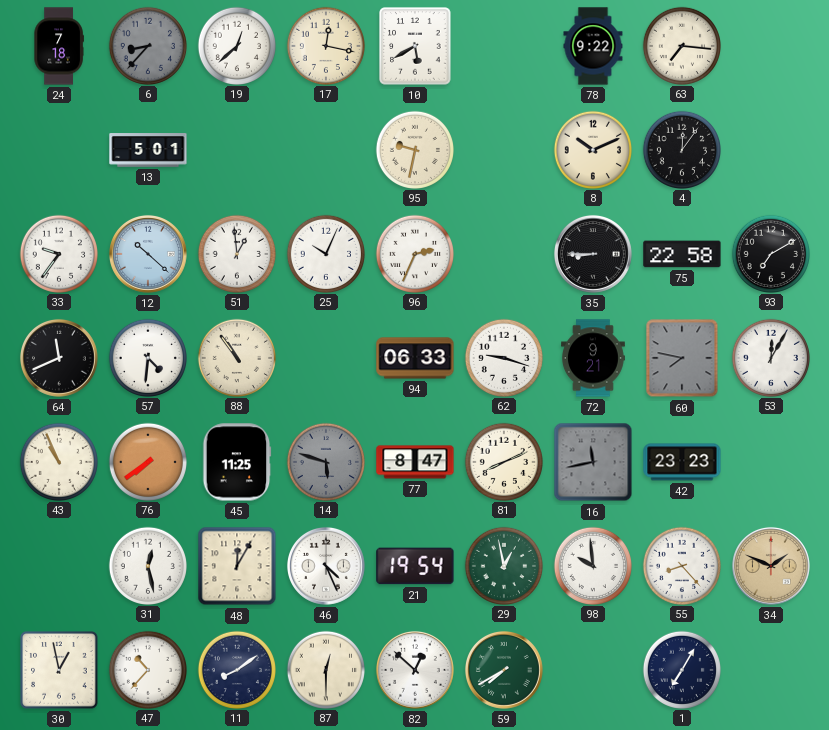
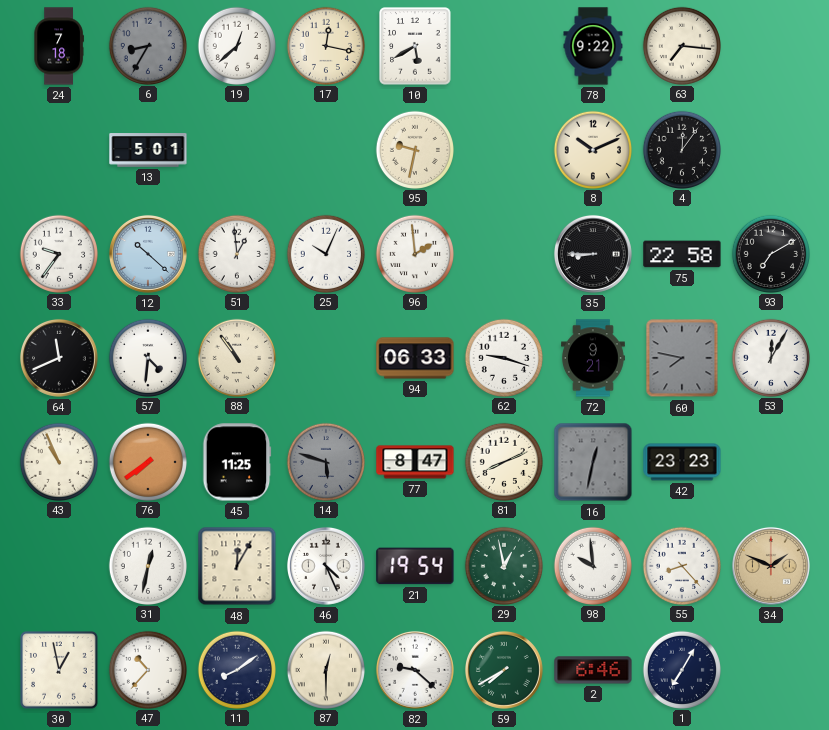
6: 8:37 -> 8:35 (147, 45)
96: 2:34 -> 1:59 (414, 253)
16: 11:43 -> 12:32 (593, 462)
31: 12:28 -> 12:32 (147, 565)
82: 12:52 -> 9:22 (415, 670)
2: none -> 6:46 (593, 670)
